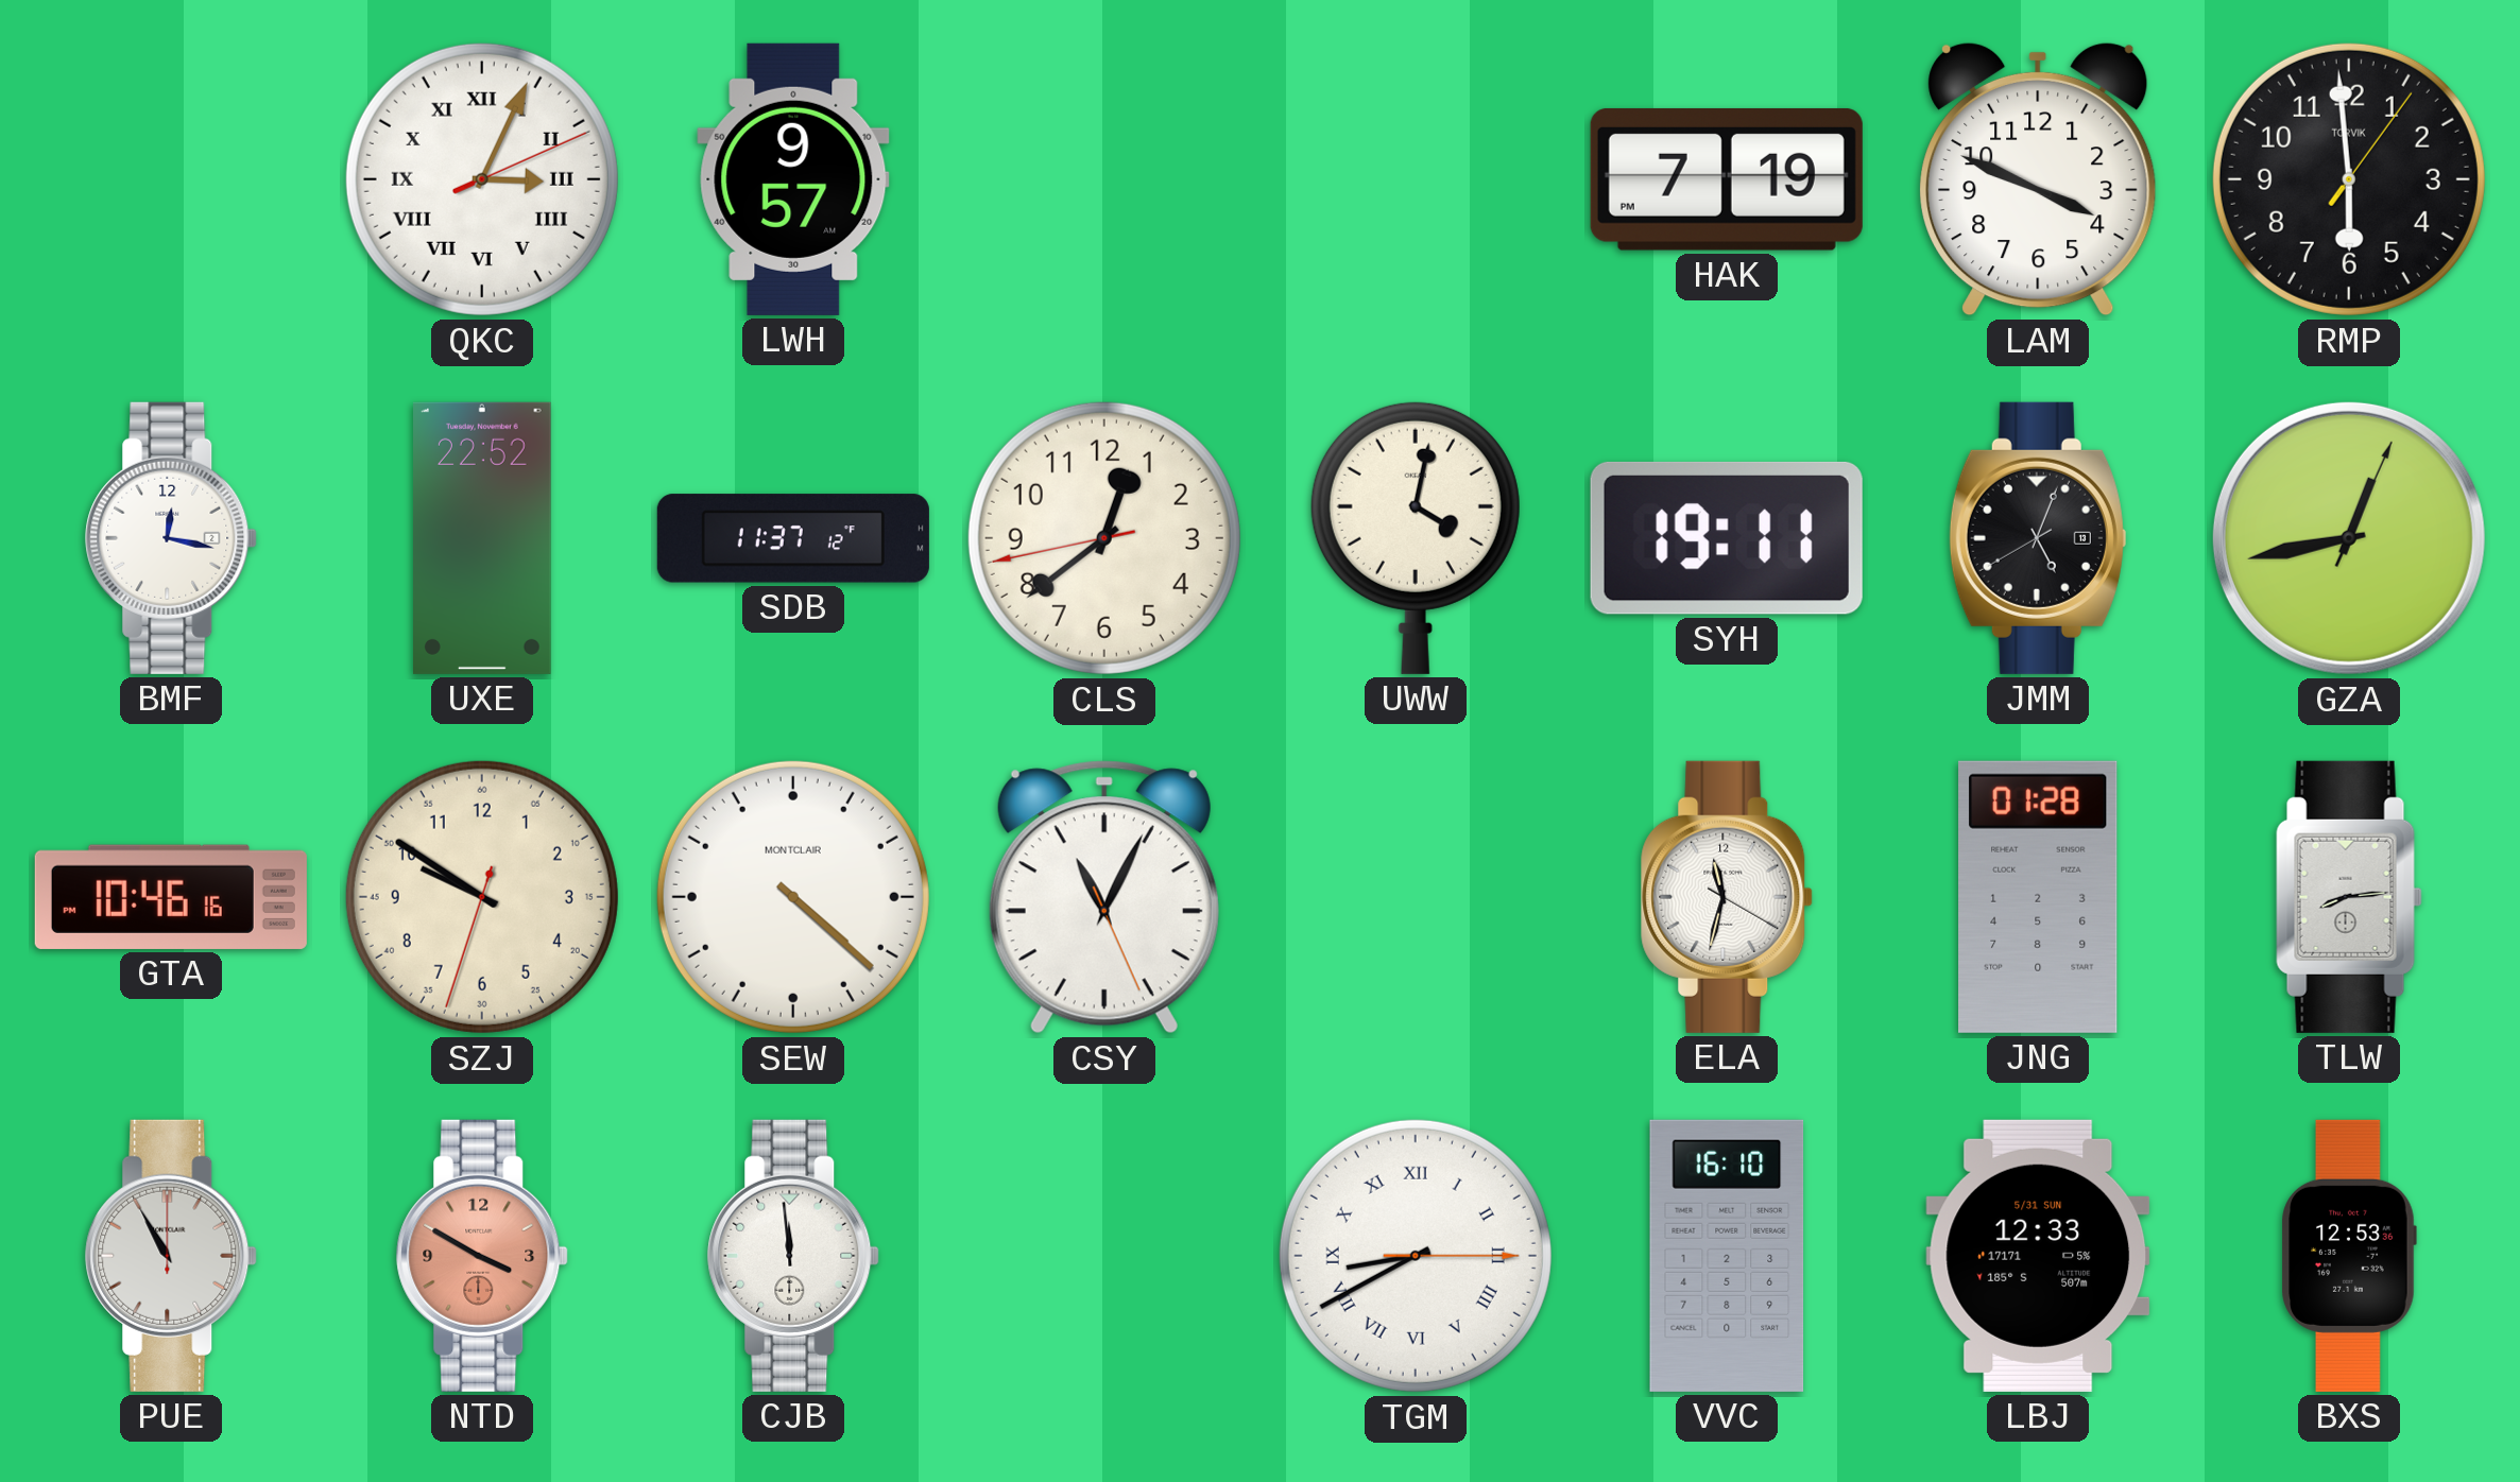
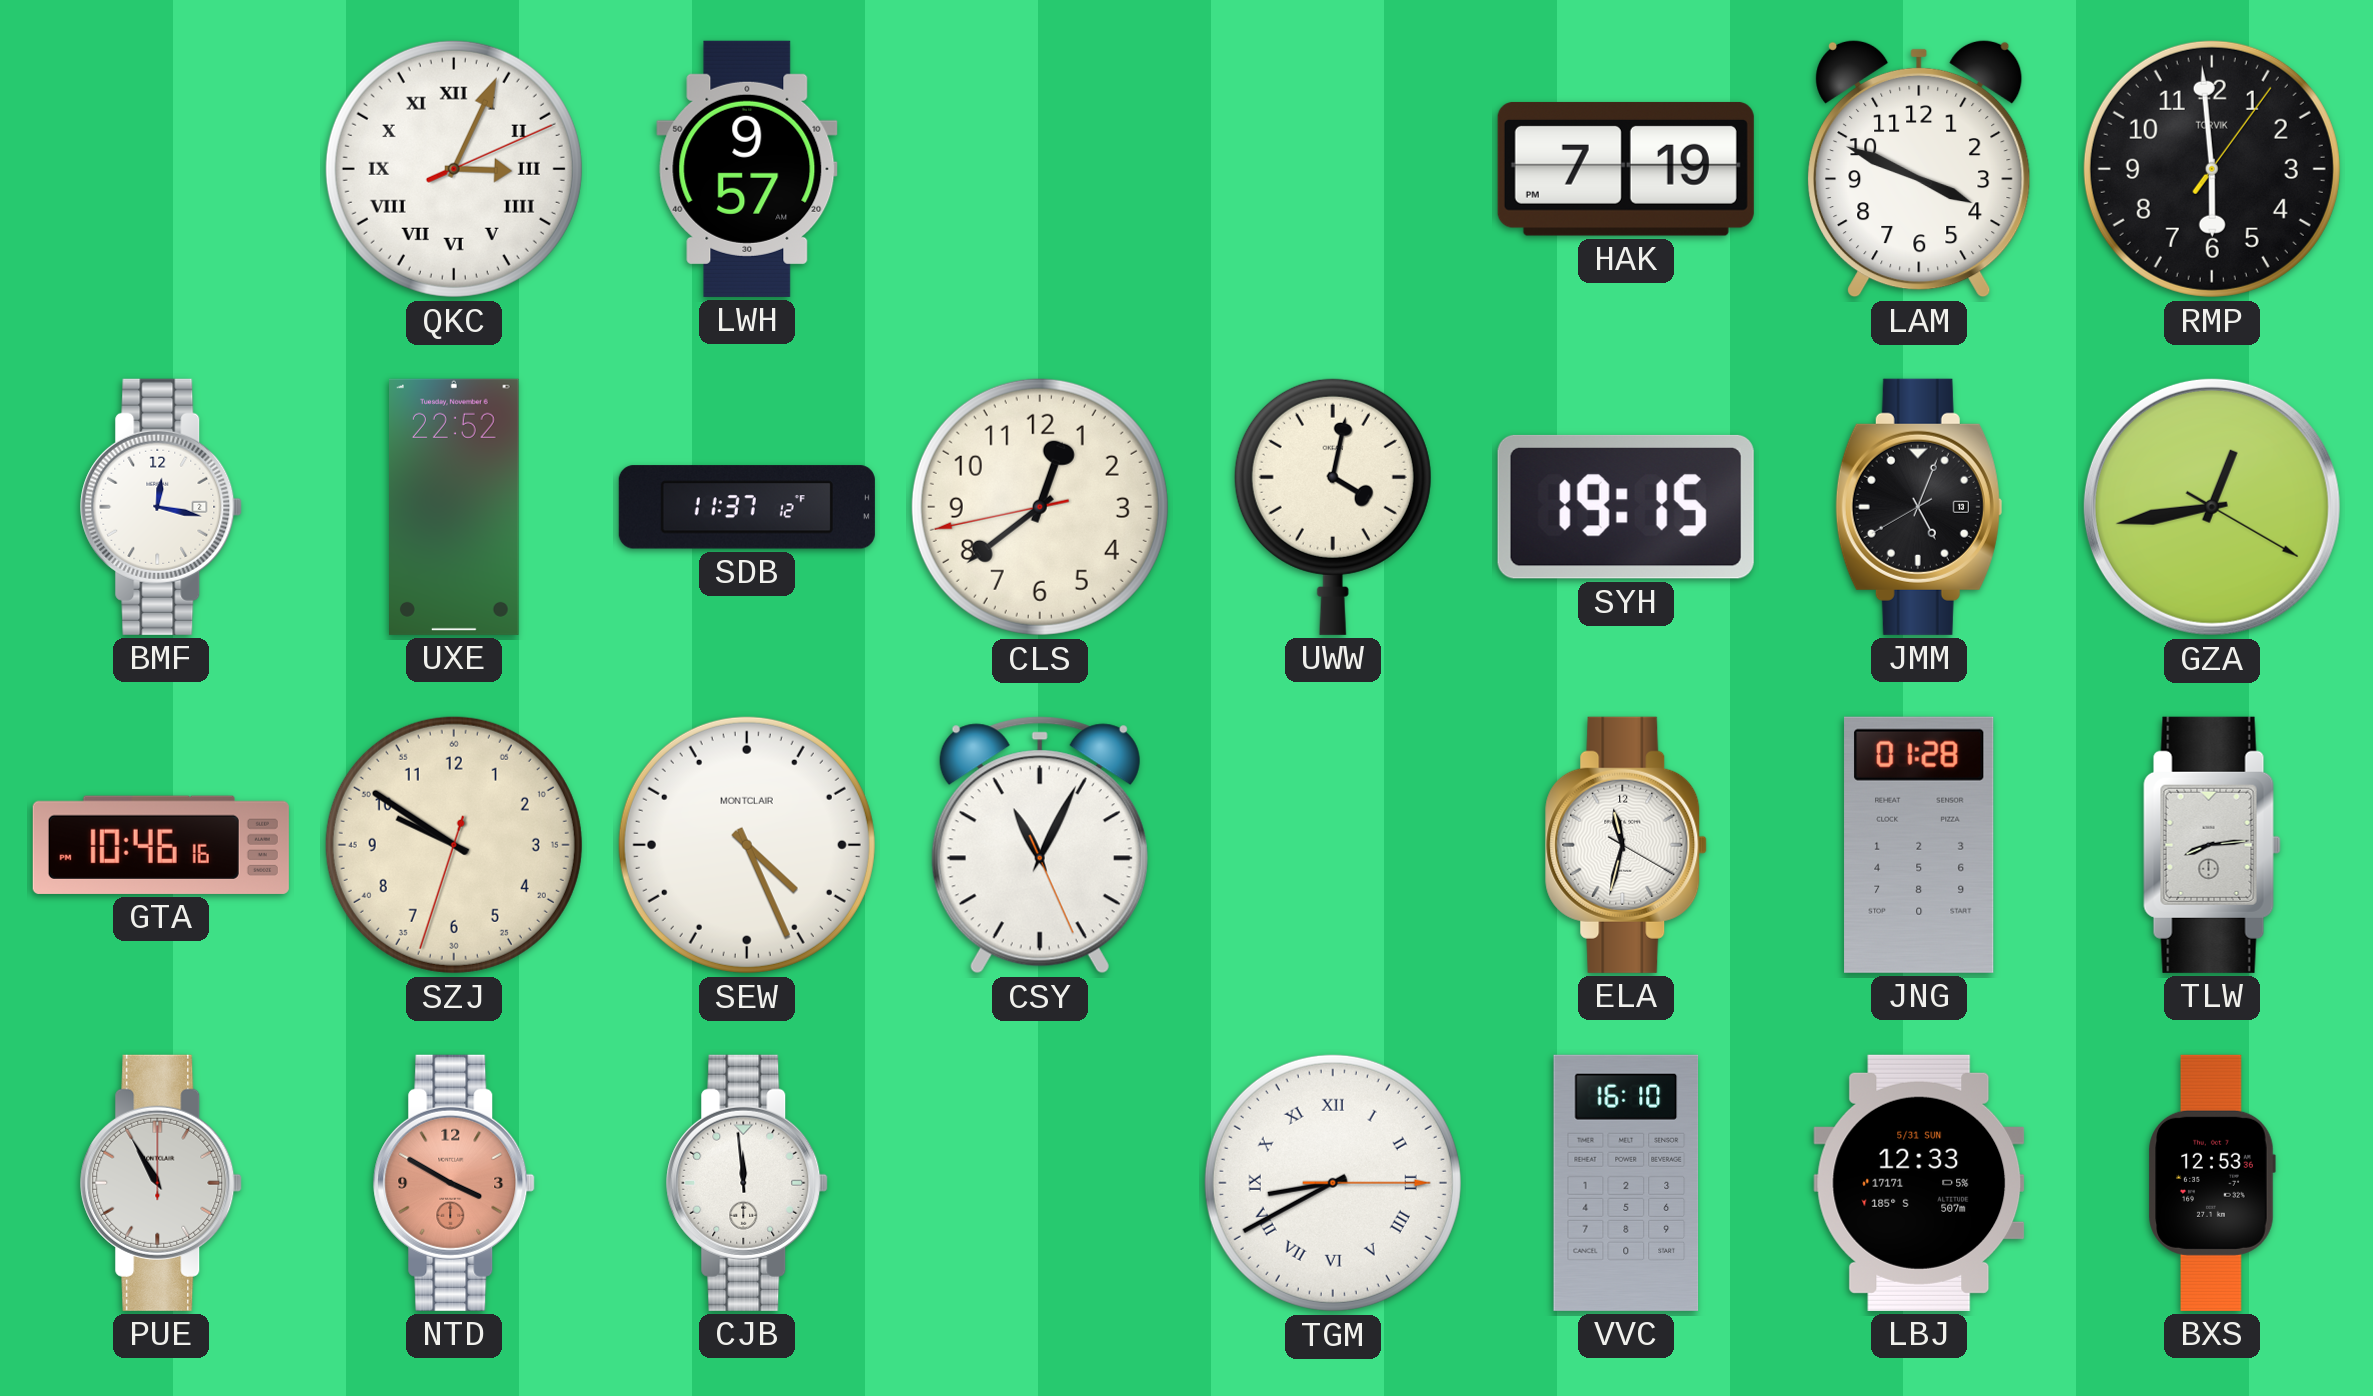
SYH: 19:11 -> 19:15 (1626, 507)
GZA: 12:43:04 -> 12:43:20 (2212, 507)
SEW: 4:22 -> 4:26 (747, 845)
